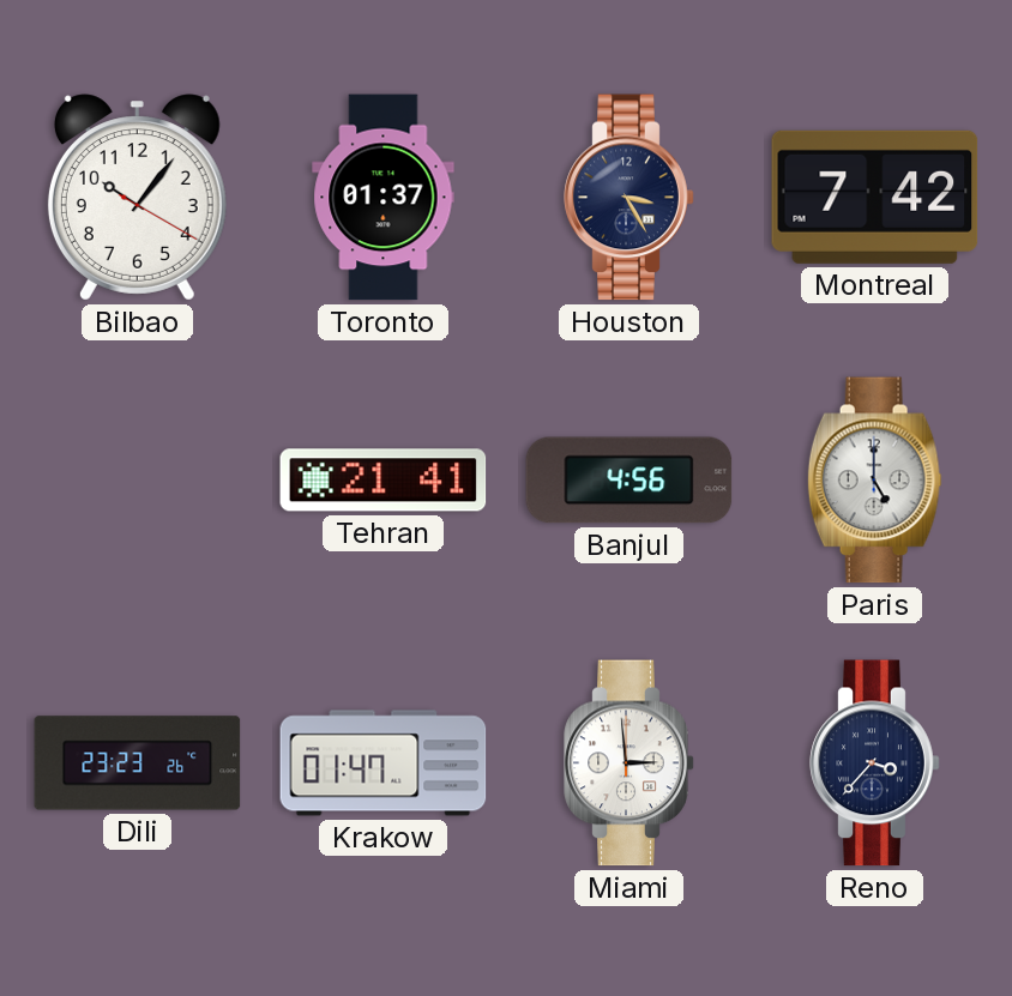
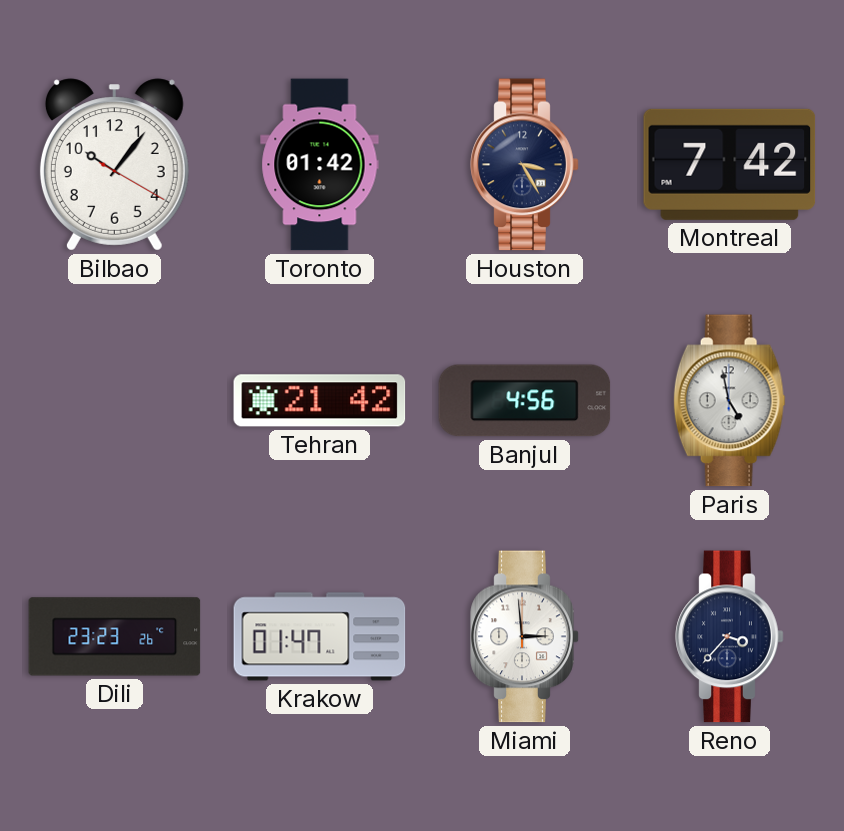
Toronto: 01:37 -> 01:42 (320, 165)
Tehran: 21:41 -> 21:42 (320, 401)
Paris: 5:00 -> 4:58 (729, 401)
